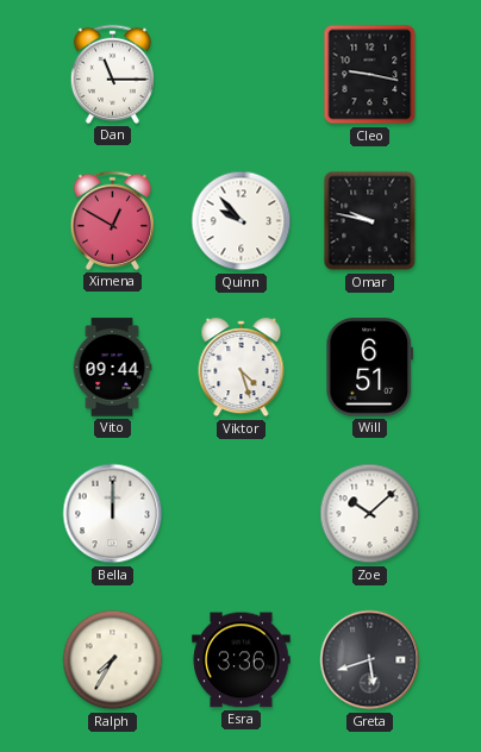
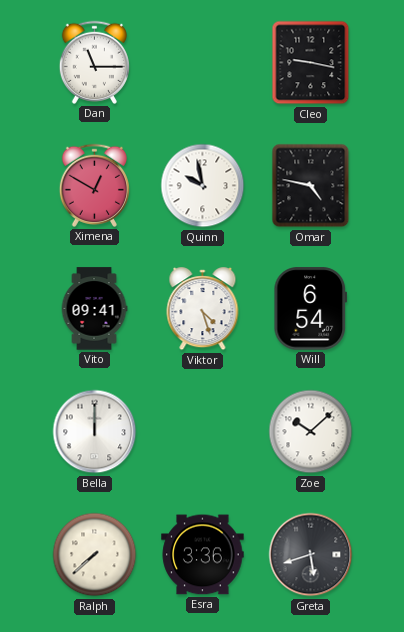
Quinn: 9:53 -> 9:58 (203, 186)
Omar: 9:47 -> 4:47 (311, 186)
Vito: 09:44 -> 09:41 (94, 309)
Will: 6:51 -> 6:54 (310, 309)
Ralph: 7:35 -> 7:38 (95, 555)
